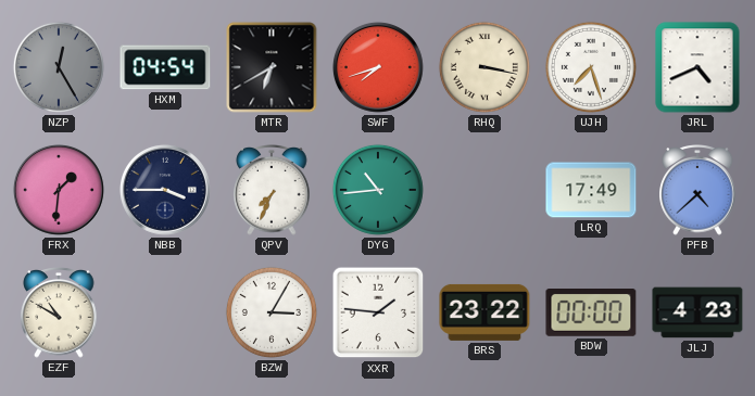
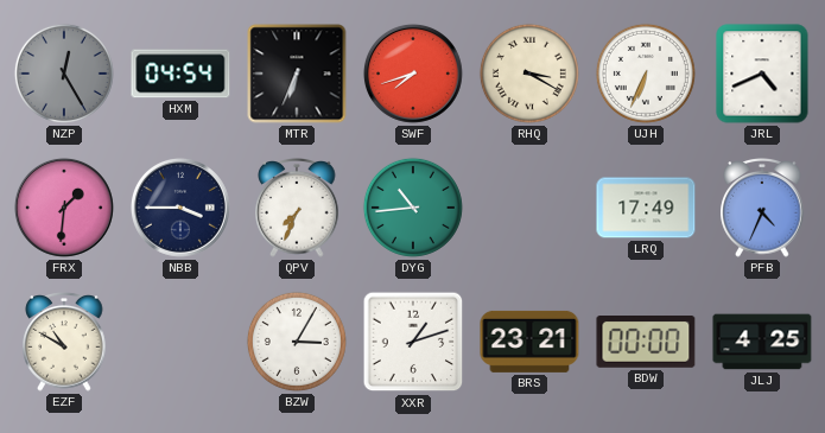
MTR: 6:40 -> 6:34 (297, 74)
RHQ: 3:17 -> 3:20 (529, 74)
UJH: 7:27 -> 6:34 (646, 74)
PFB: 4:38 -> 4:34 (762, 209)
XXR: 1:46 -> 1:12 (413, 342)
BRS: 23:22 -> 23:21 (529, 342)
JLJ: 4:23 -> 4:25 (762, 342)
